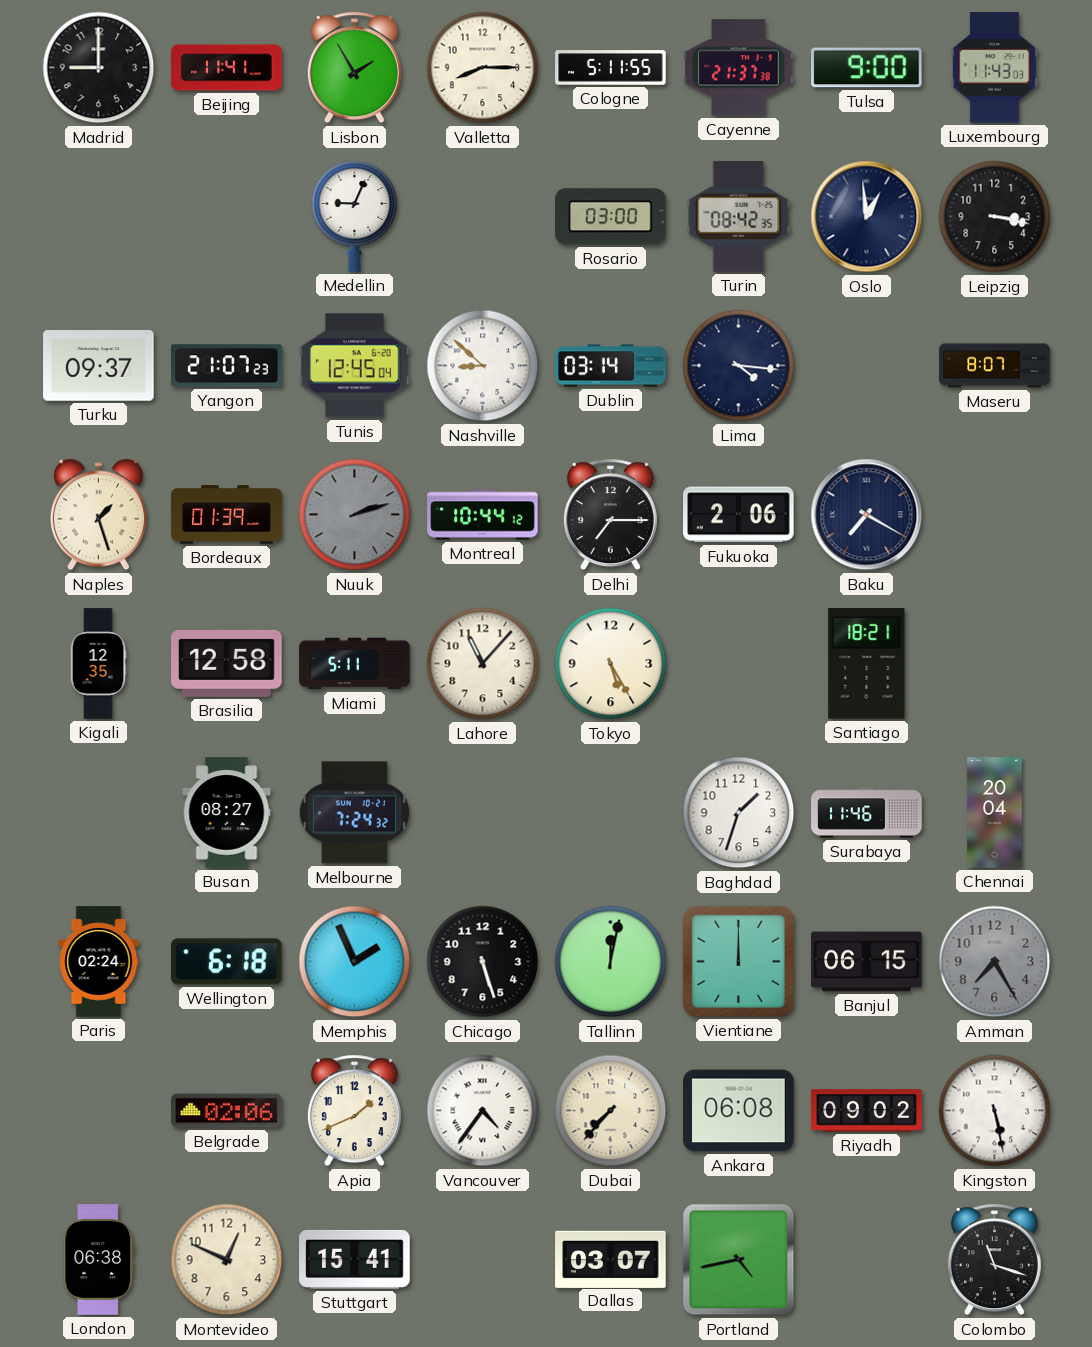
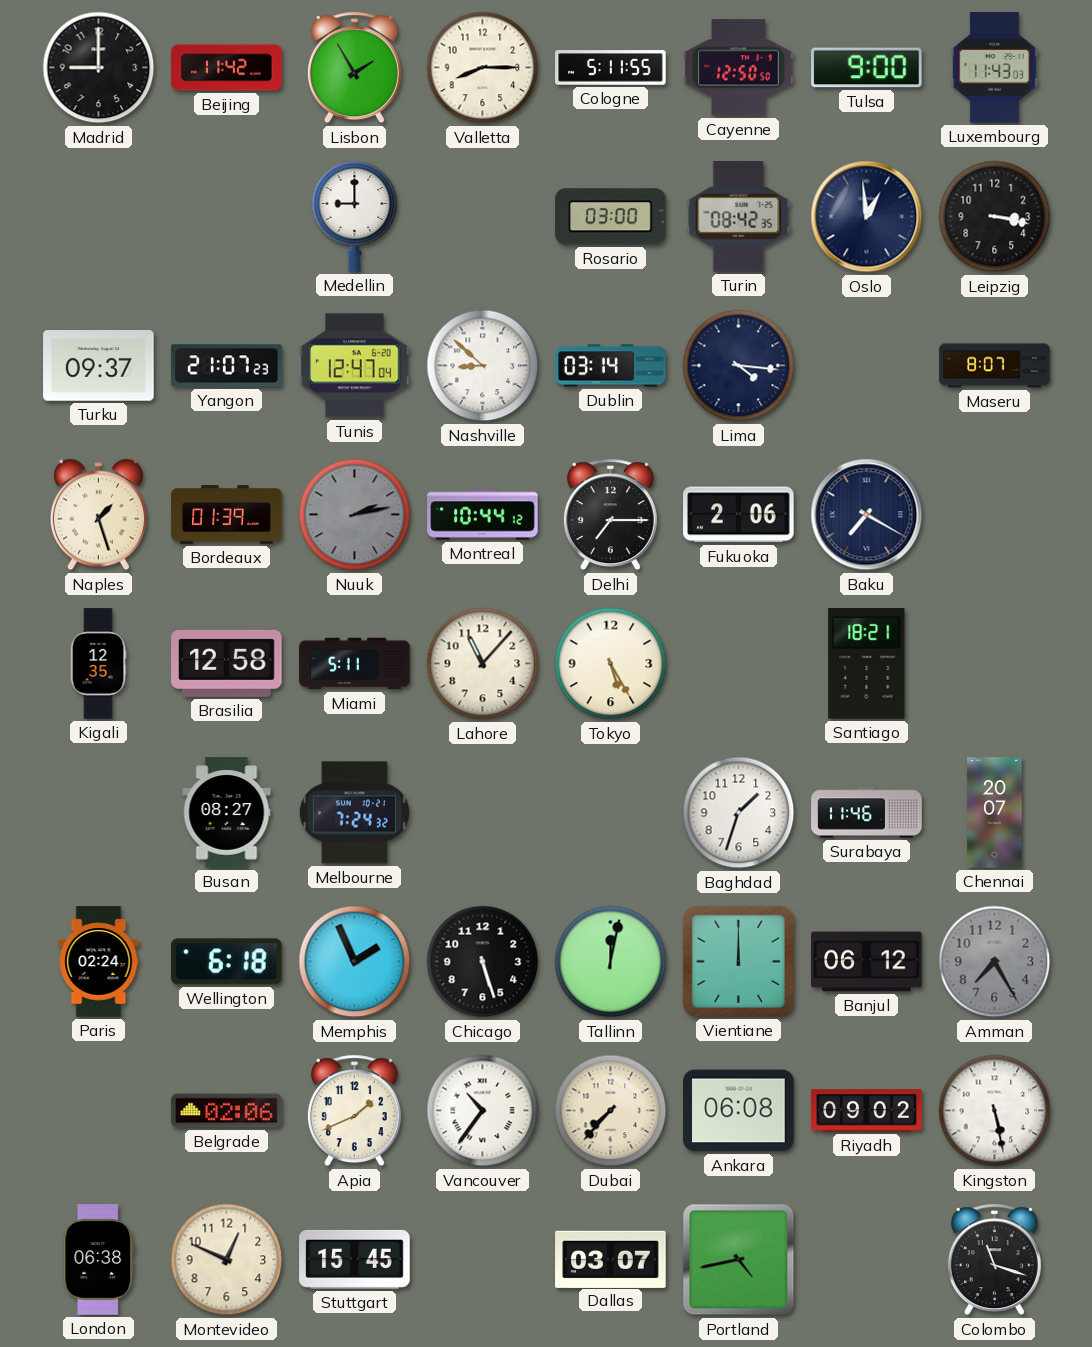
Beijing: 11:41 -> 11:42 (227, 68)
Cayenne: 21:37 -> 12:50 (739, 68)
Medellin: 9:04 -> 9:00 (355, 216)
Tunis: 12:45 -> 12:47 (355, 366)
Nuuk: 2:12 -> 2:13 (355, 515)
Chennai: 20:04 -> 20:07 (995, 813)
Banjul: 06:15 -> 06:12 (867, 962)
Vancouver: 4:36 -> 10:36 (483, 1111)
Stuttgart: 15:41 -> 15:45 (355, 1259)
